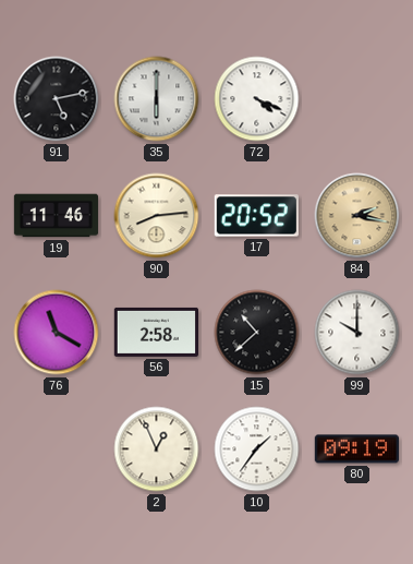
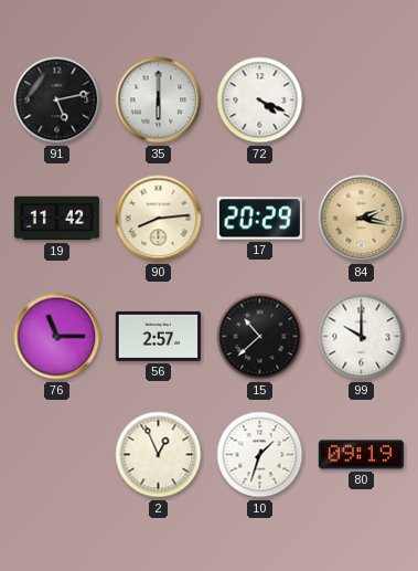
19: 11:46 -> 11:42 (57, 219)
17: 20:52 -> 20:29 (259, 219)
76: 11:20 -> 11:15 (57, 337)
56: 2:58 -> 2:57 (158, 336)
10: 1:36 -> 1:33 (260, 455)
